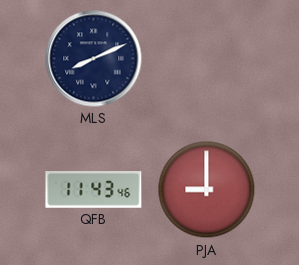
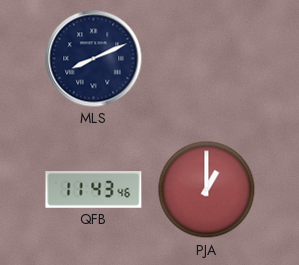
PJA: 9:00 -> 1:00 (207, 190)
